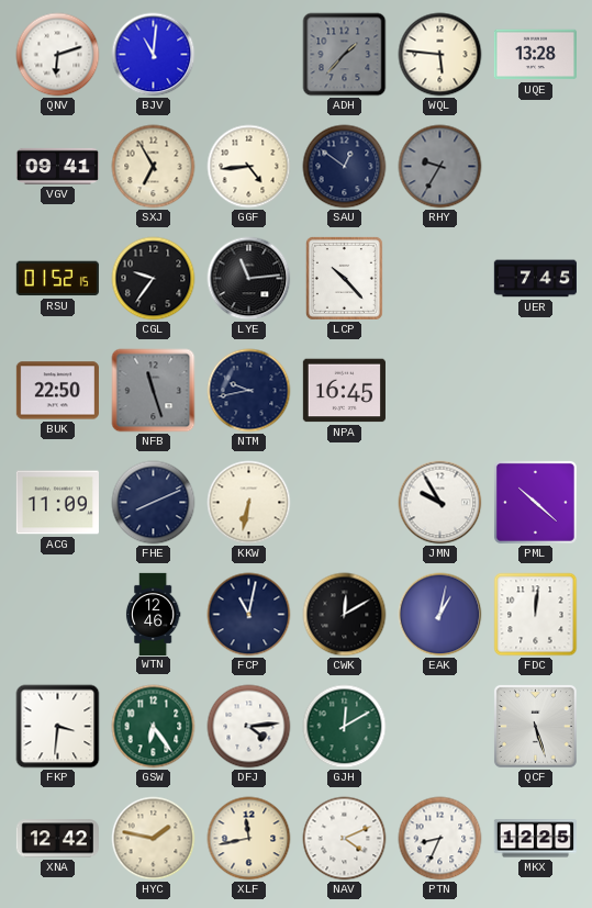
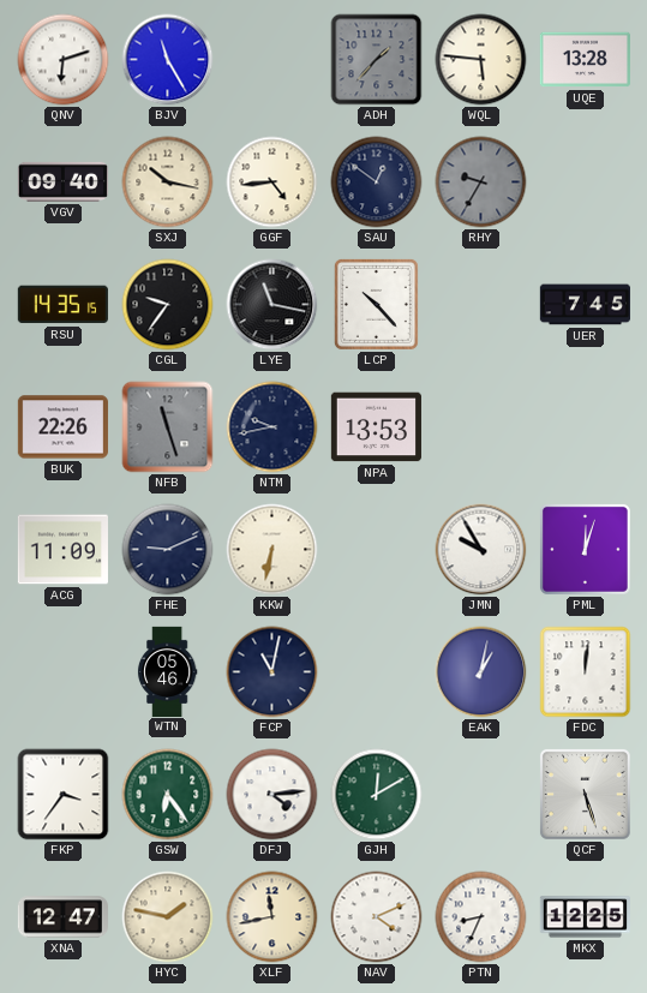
BJV: 11:01 -> 11:25 (168, 60)
VGV: 09:41 -> 09:40 (62, 181)
SXJ: 6:55 -> 10:17 (168, 183)
RSU: 01:52 -> 14:35 (62, 305)
LYE: 11:14 -> 11:17 (272, 305)
BUK: 22:50 -> 22:26 (62, 427)
NPA: 16:45 -> 13:53 (376, 427)
FHE: 8:11 -> 9:11 (168, 550)
PML: 10:22 -> 12:03 (585, 549)
WTN: 12:46 -> 05:46 (167, 671)
CWK: 12:10 -> none (345, 615)
FKP: 3:31 -> 3:36 (64, 795)
XNA: 12:42 -> 12:47 (62, 917)
